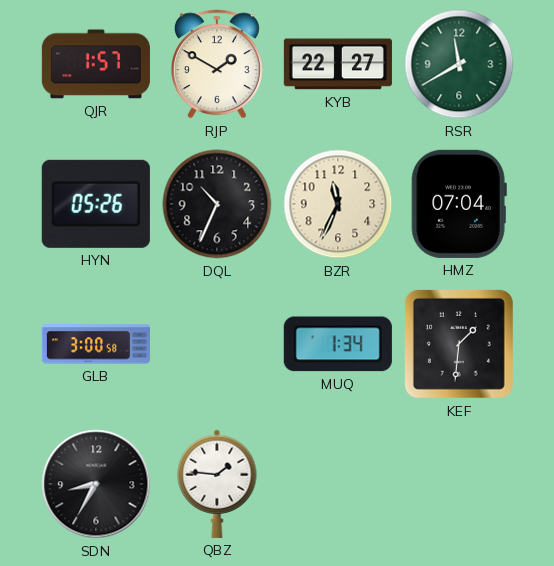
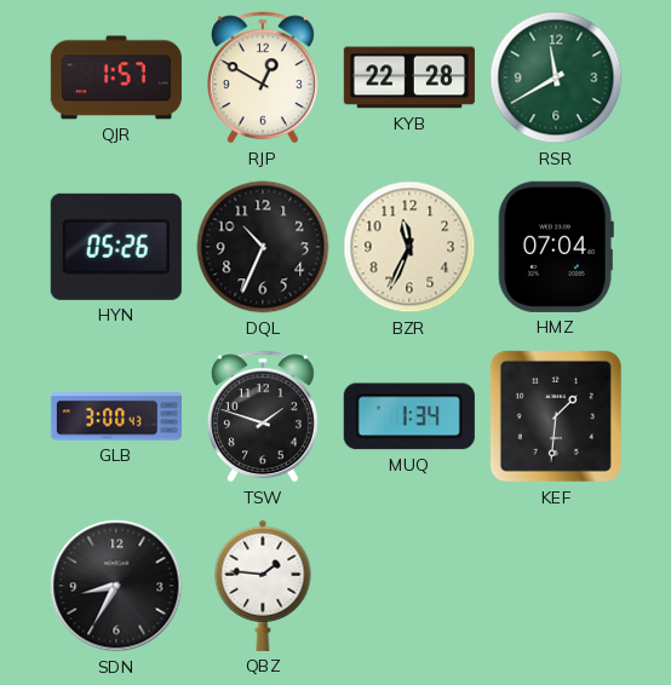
RJP: 1:50 -> 12:50 (263, 77)
KYB: 22:27 -> 22:28 (409, 77)
GLB: 3:00:58 -> 3:00:43 (116, 416)
TSW: none -> 1:48 (263, 416)
